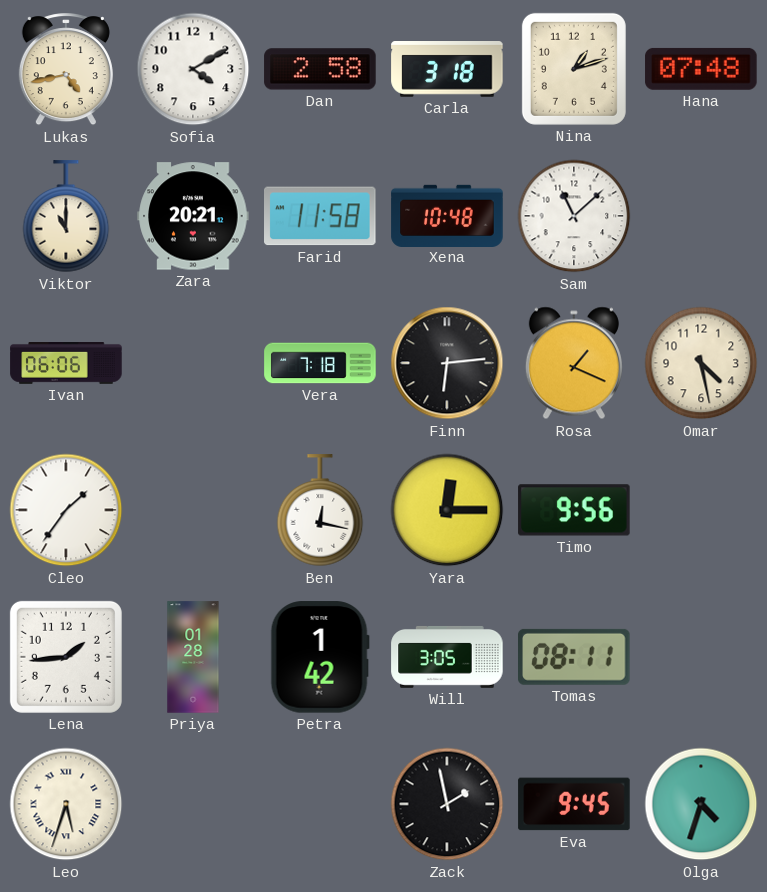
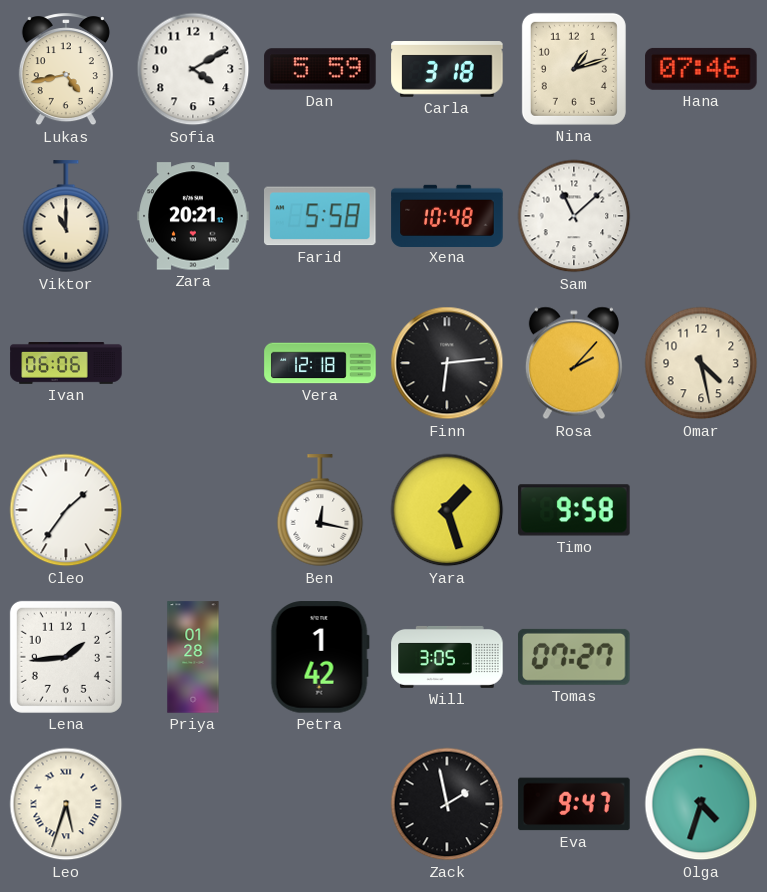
Dan: 2:58 -> 5:59 (320, 69)
Hana: 07:48 -> 07:46 (701, 69)
Farid: 11:58 -> 5:58 (321, 216)
Vera: 7:18 -> 12:18 (320, 363)
Rosa: 1:19 -> 2:07 (574, 363)
Yara: 12:15 -> 1:27 (447, 510)
Timo: 9:56 -> 9:58 (574, 510)
Tomas: 08:11 -> 07:27 (575, 657)
Eva: 9:45 -> 9:47 (574, 804)
